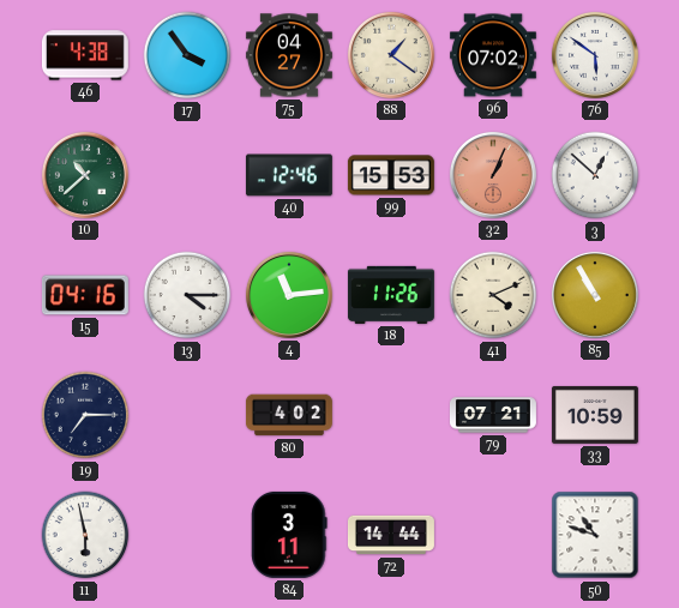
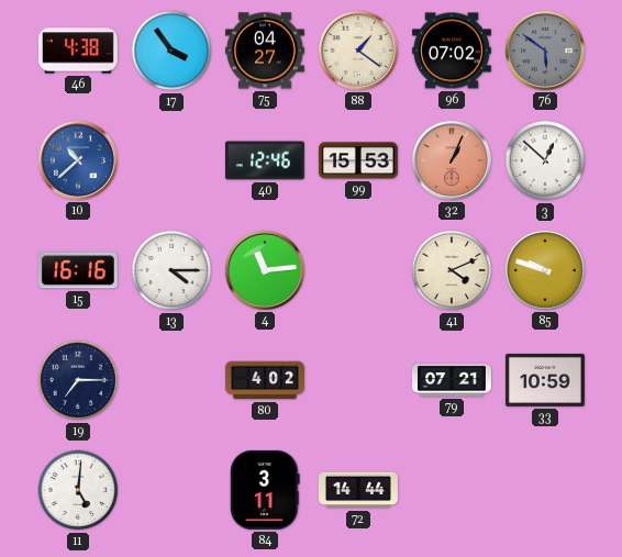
76 dial: white -> grey (545, 51)
10 dial: green -> blue (78, 160)
15: 04:16 -> 16:16 (78, 270)
18: 11:26 -> none (391, 295)
85: 10:55 -> 9:48 (545, 270)
11: 5:58 -> 5:01 (78, 490)
50: 10:48 -> none (595, 535)
